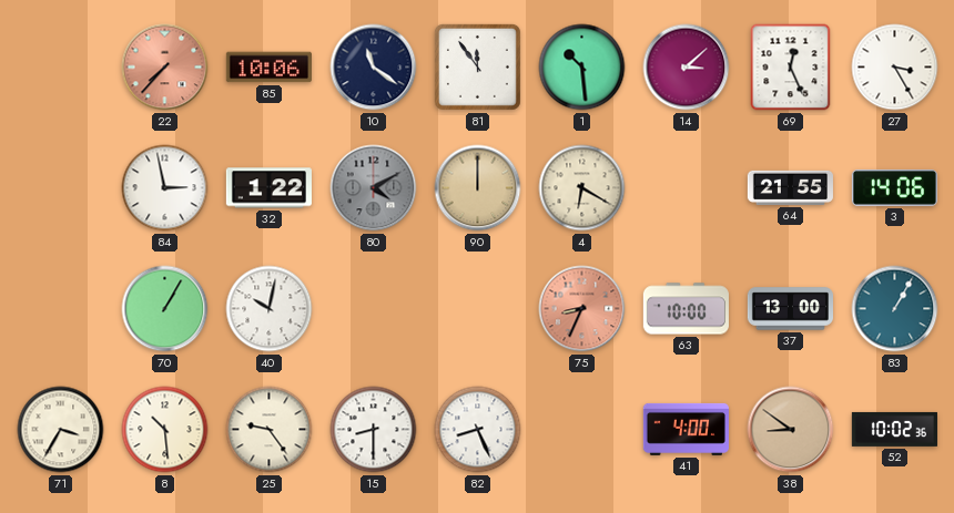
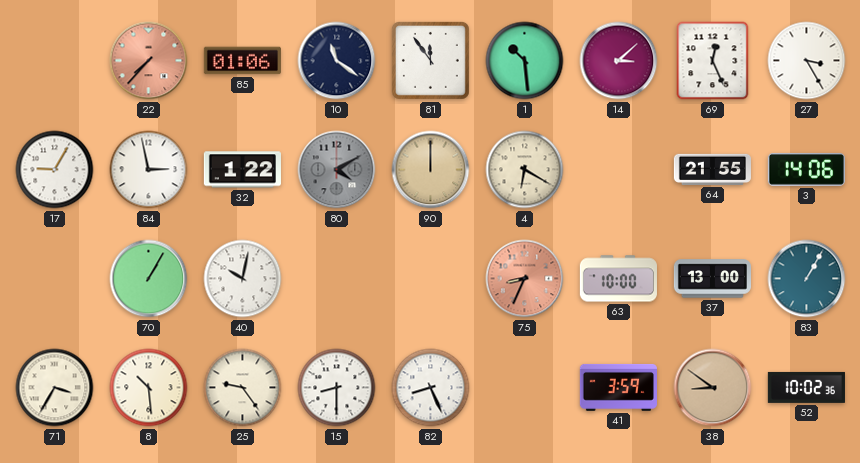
85: 10:06 -> 01:06 (242, 61)
17: none -> 9:05 (55, 170)
41: 4:00 -> 3:59 (618, 387)
